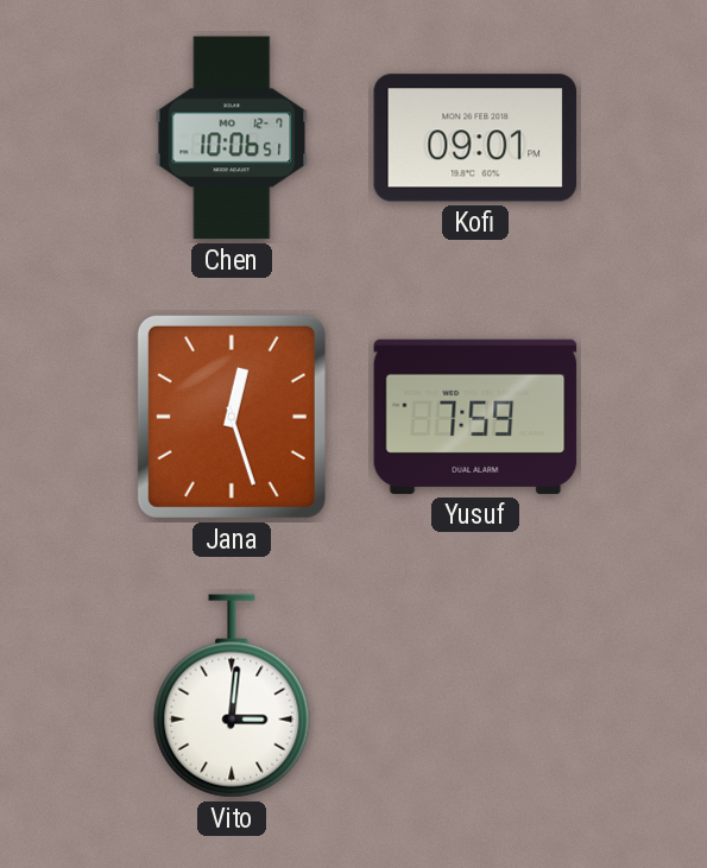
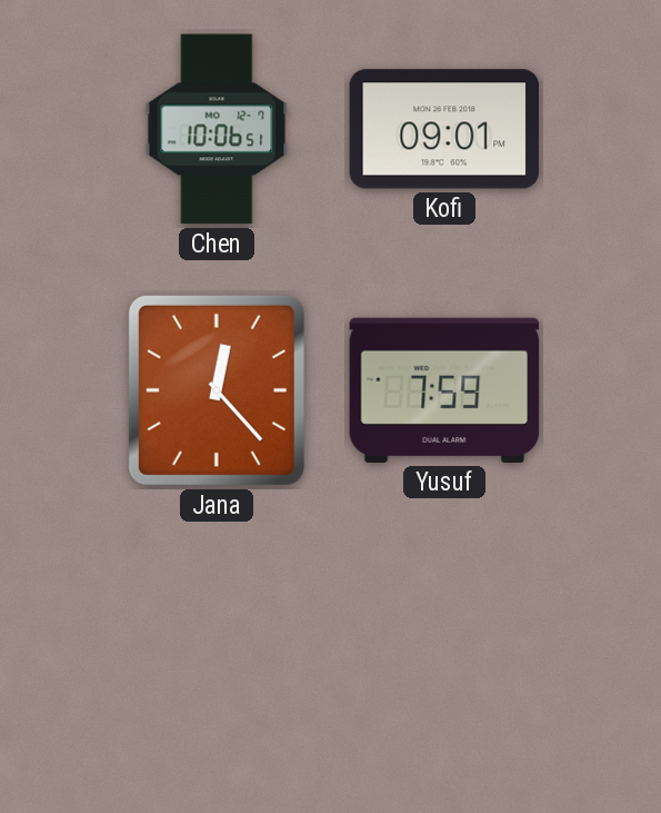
Jana: 12:27 -> 12:23 (217, 390)
Vito: 3:01 -> none (232, 696)
